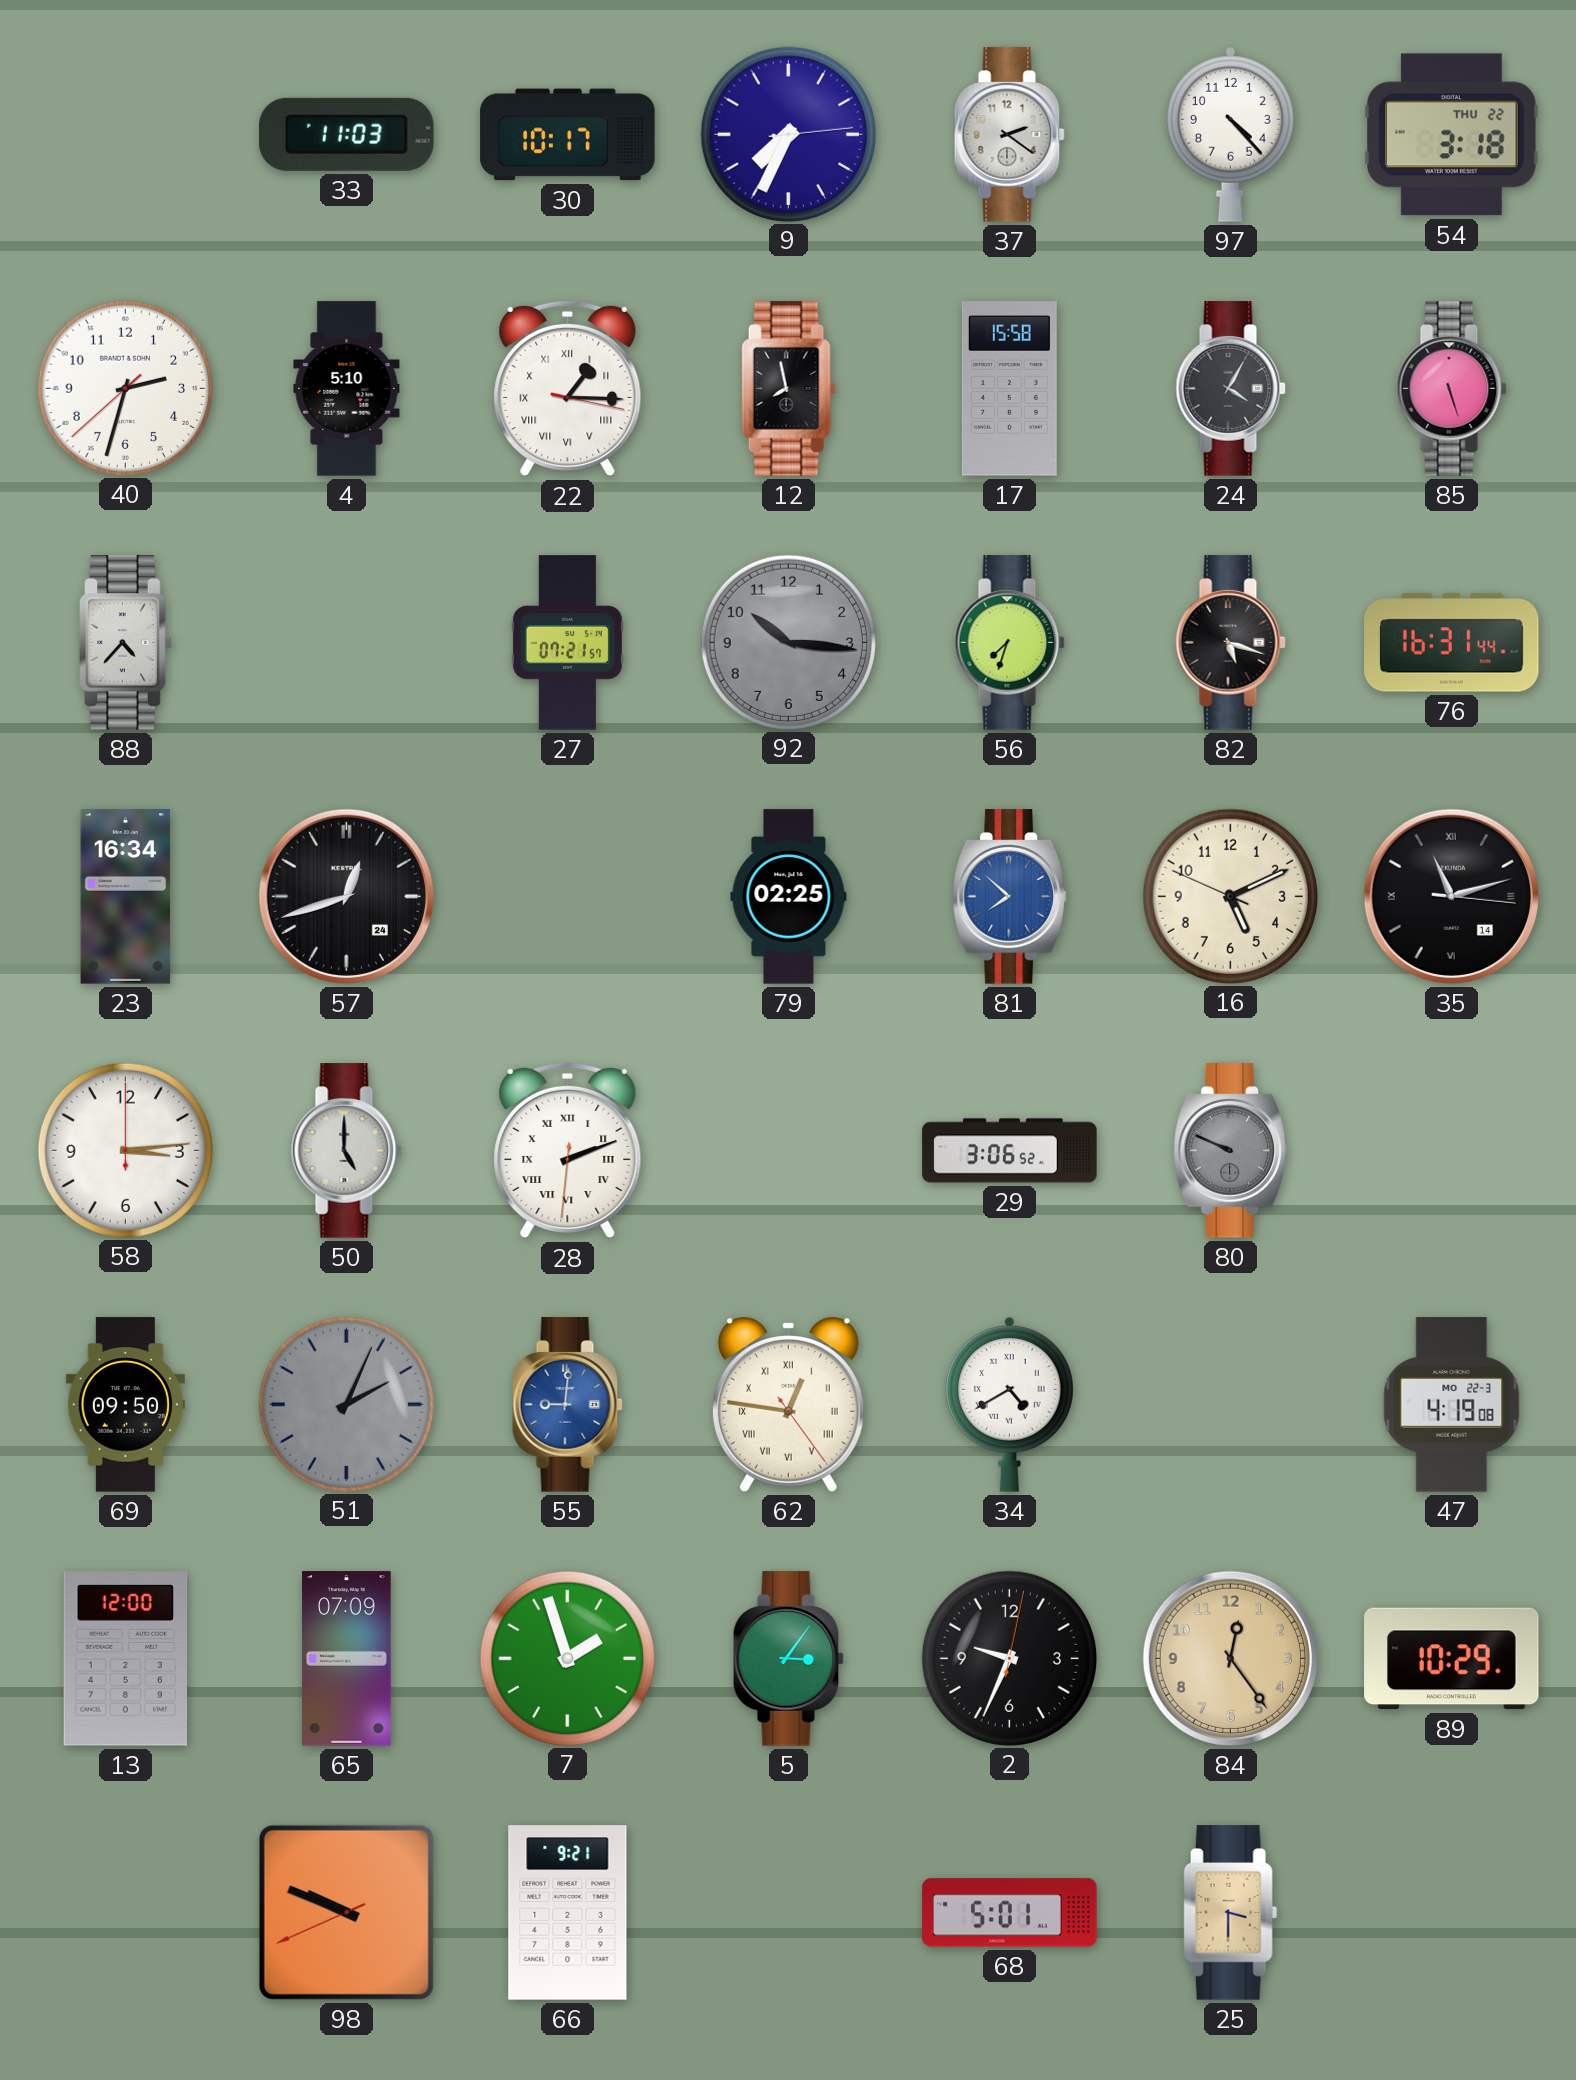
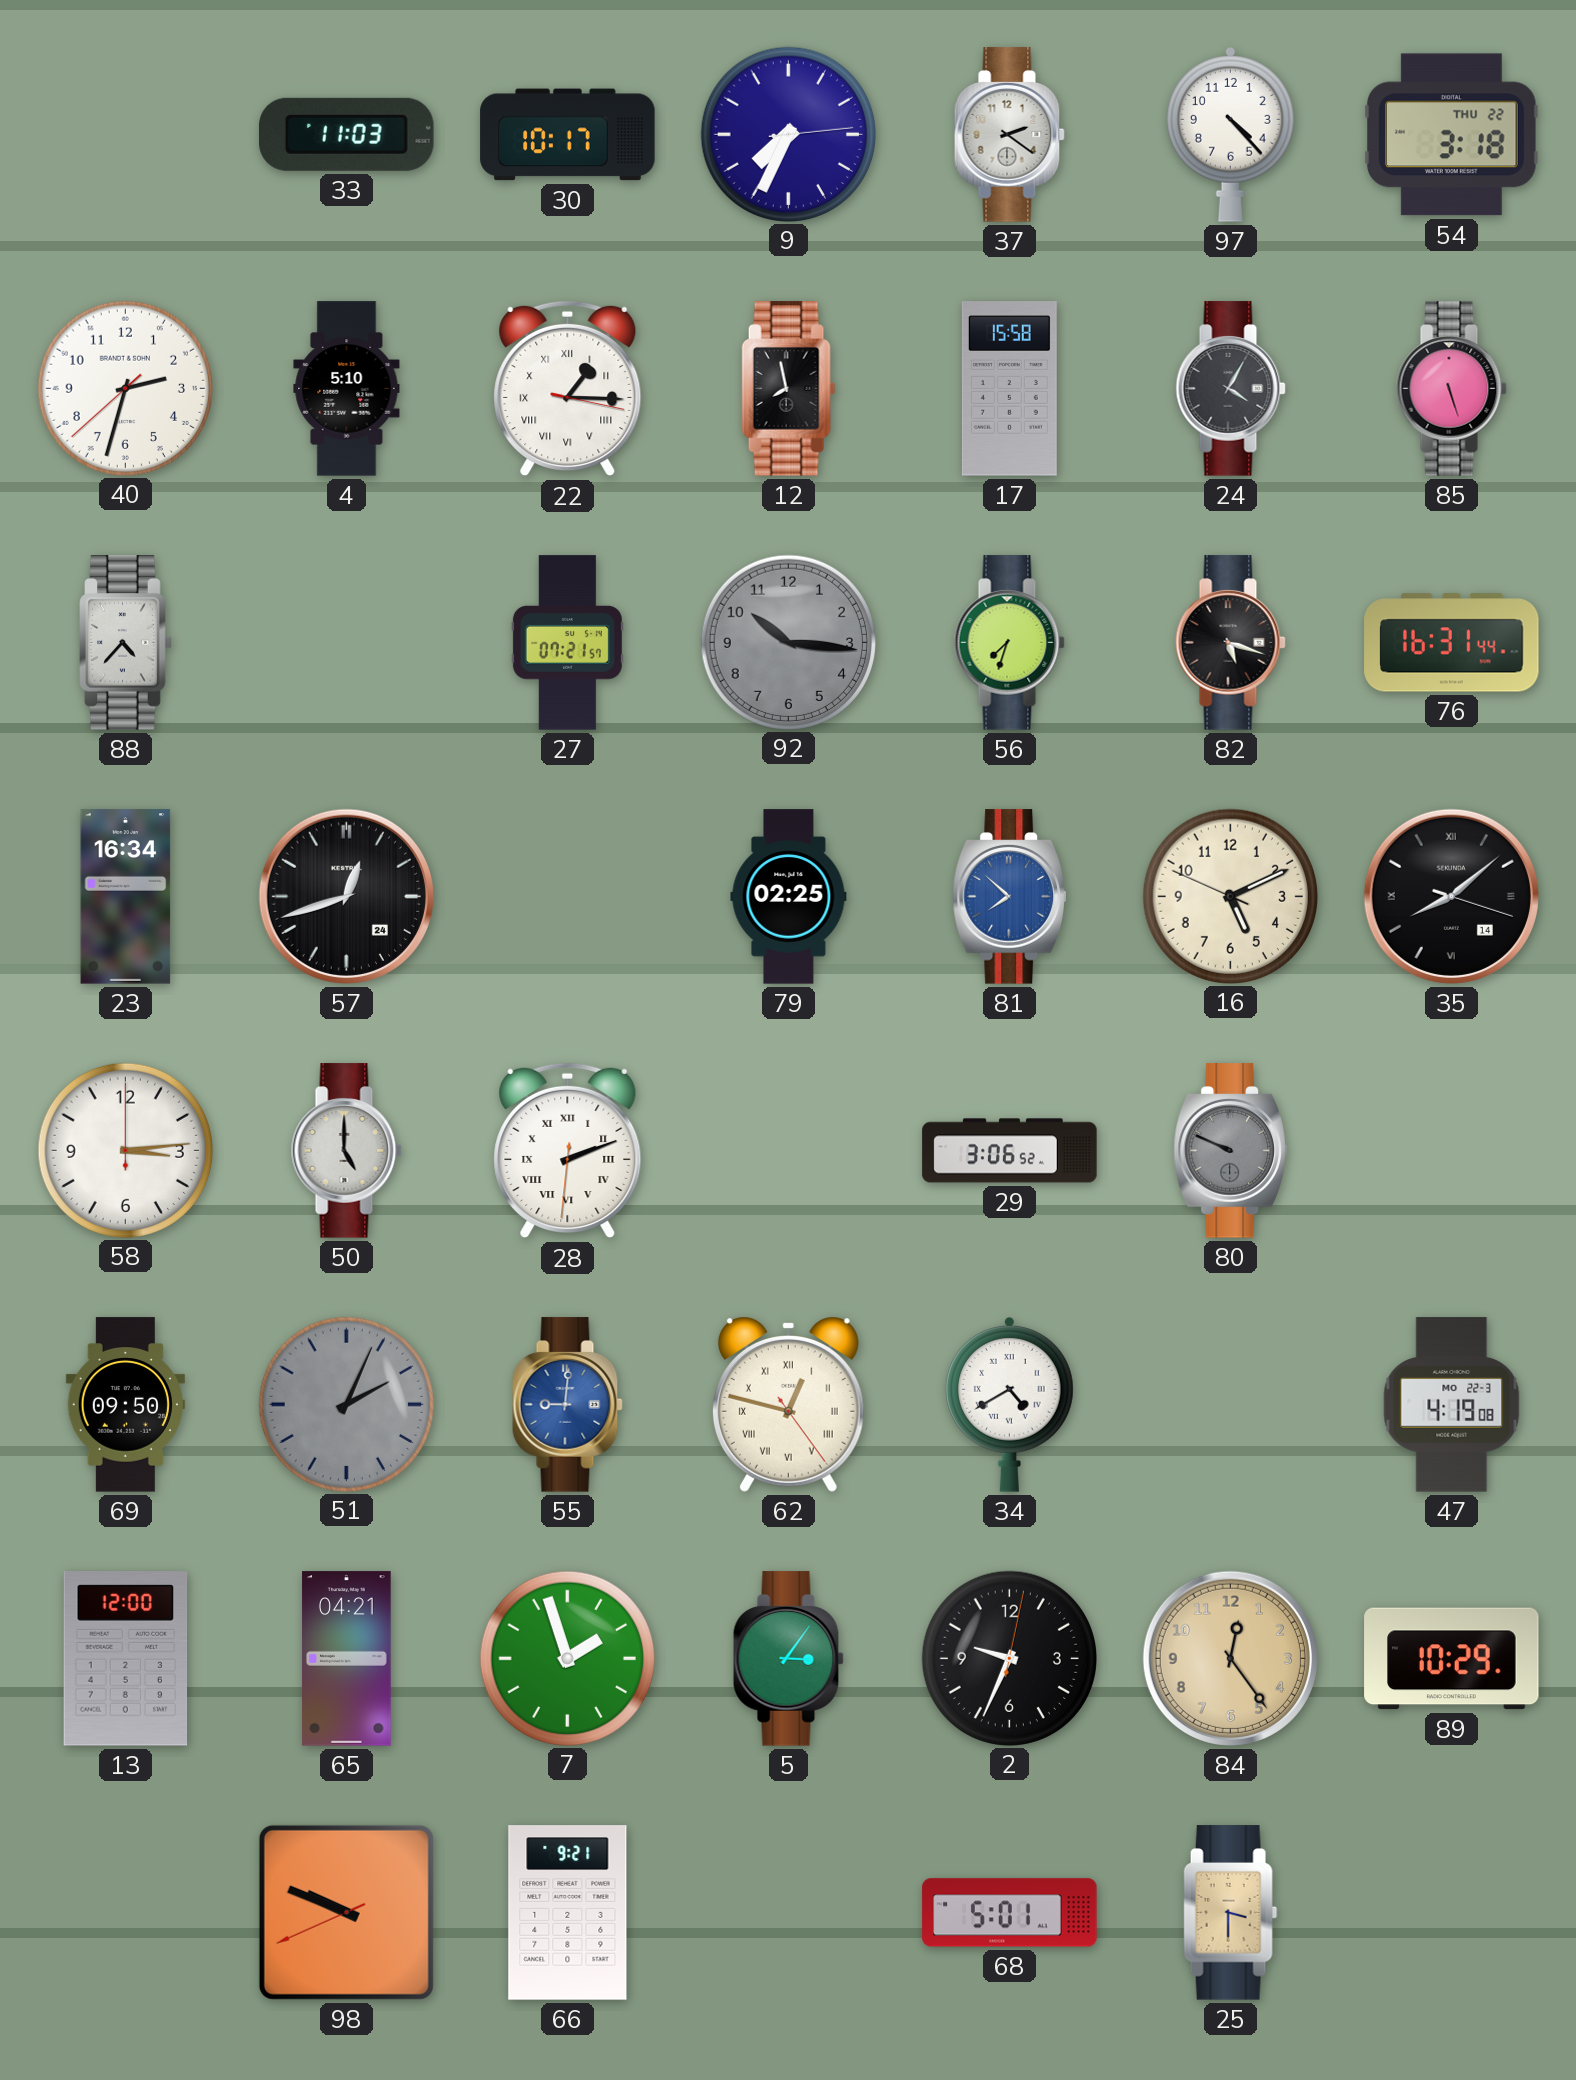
35: 11:12 -> 8:08 (1451, 896)
62: 12:46 -> 12:47 (788, 1404)
65: 07:09 -> 04:21 (347, 1659)
